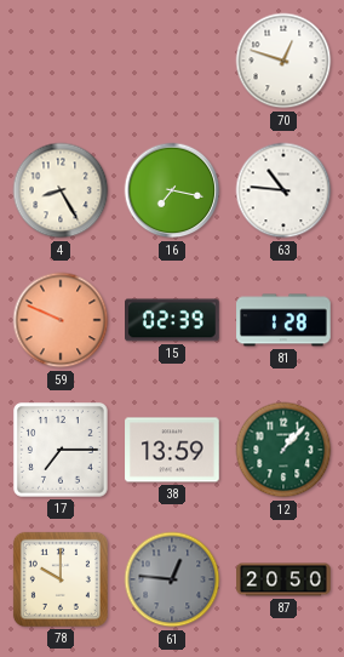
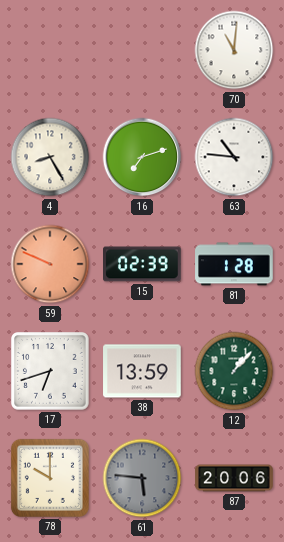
70: 12:48 -> 11:01 (234, 50)
16: 7:17 -> 7:12 (142, 157)
17: 7:15 -> 6:42 (50, 371)
61: 12:46 -> 5:46 (142, 478)
87: 20:50 -> 20:06 (234, 478)
